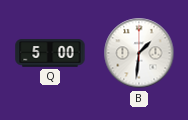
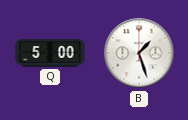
B: 1:31 -> 1:27 (139, 53)
